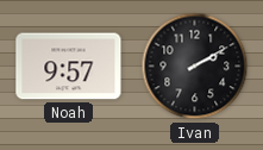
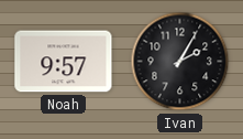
Ivan: 2:10 -> 2:05 (180, 62)
